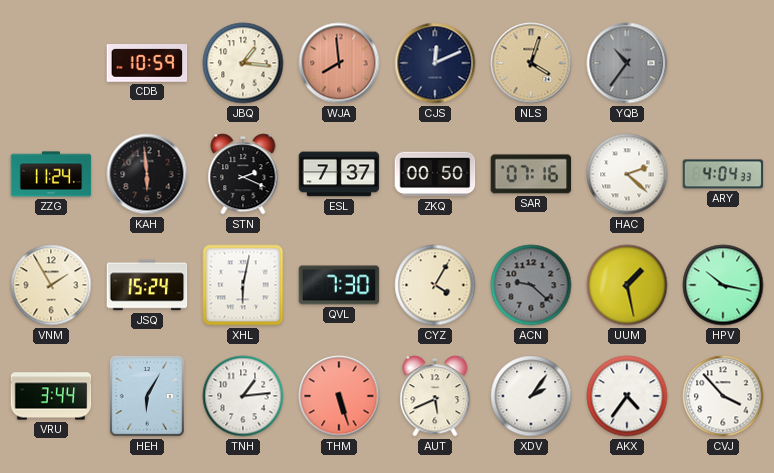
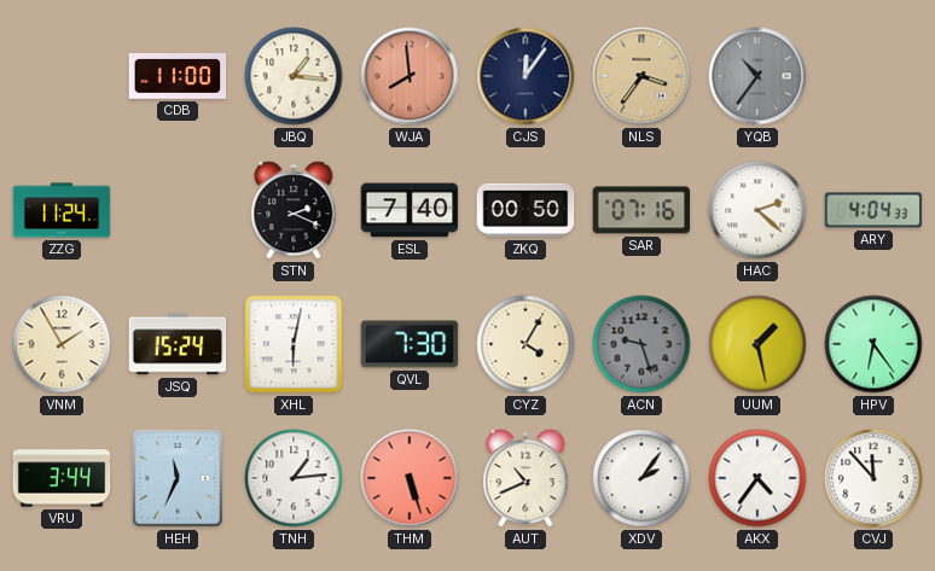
CDB: 10:59 -> 11:00 (178, 77)
CJS: 12:11 -> 12:06 (525, 76)
NLS: 4:03 -> 3:36 (641, 76)
KAH: 5:59 -> none (147, 174)
ESL: 7:37 -> 7:40 (410, 210)
ACN: 9:22 -> 9:27 (641, 344)
HPV: 10:17 -> 6:24 (873, 344)
HEH: 6:05 -> 11:34 (178, 478)
AUT: 5:41 -> 10:41 (525, 478)
CVJ: 3:53 -> 11:53 (873, 478)
